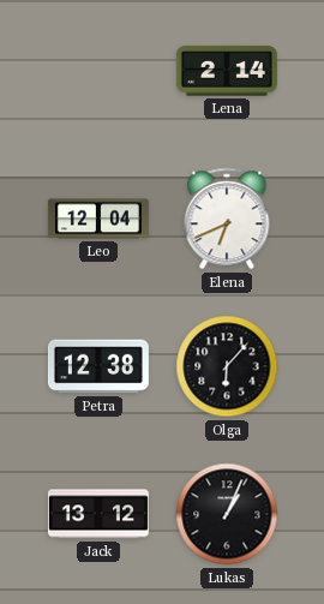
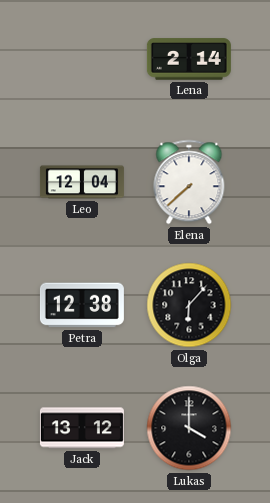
Elena: 6:41 -> 7:38 (189, 182)
Lukas: 1:04 -> 4:00 (189, 428)
